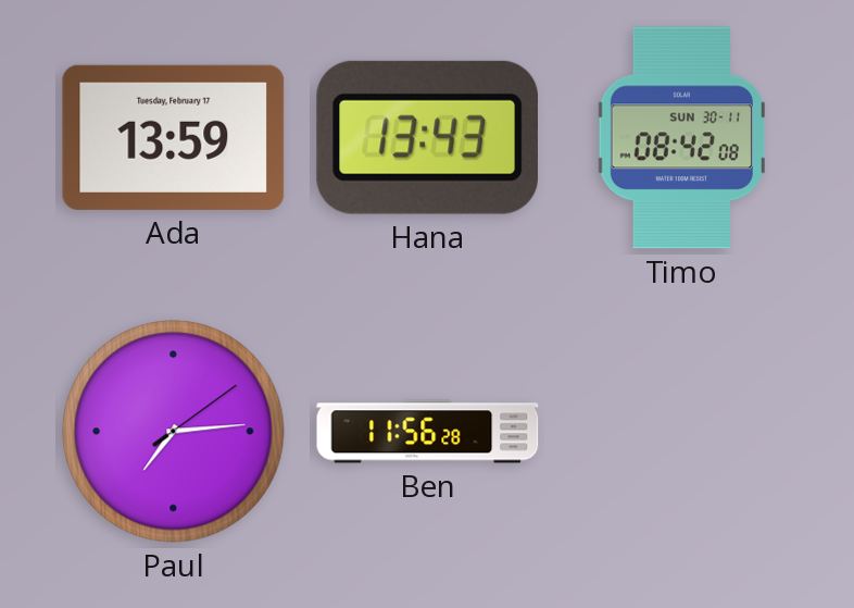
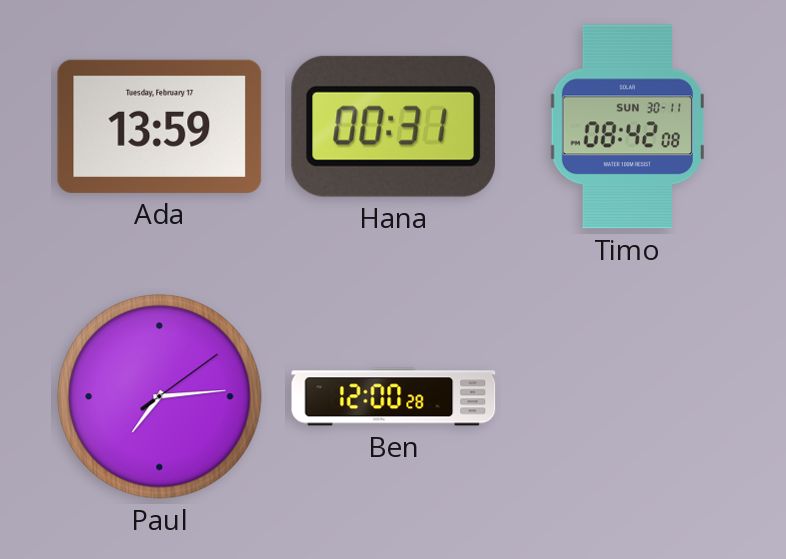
Hana: 13:43 -> 00:31 (393, 126)
Ben: 11:56 -> 12:00 (394, 397)
